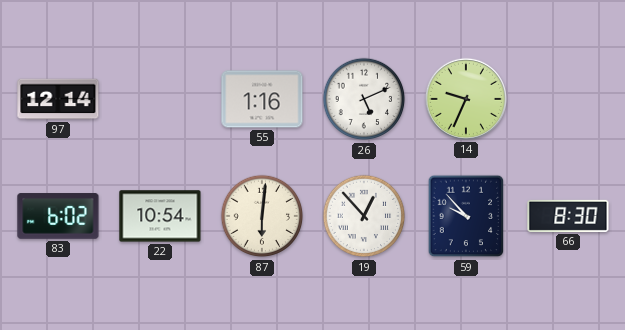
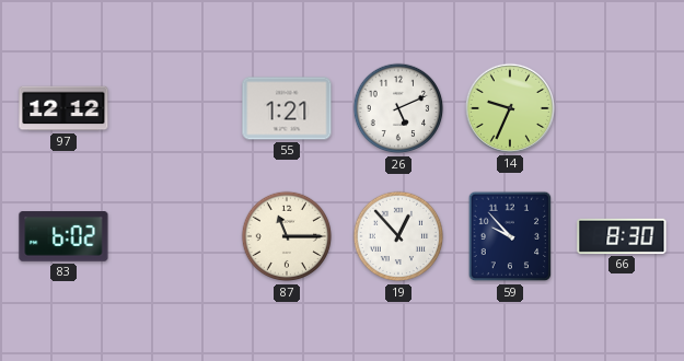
97: 12:14 -> 12:12 (63, 108)
55: 1:16 -> 1:21 (287, 108)
22: 10:54 -> none (160, 216)
87: 6:01 -> 11:15 (287, 236)
